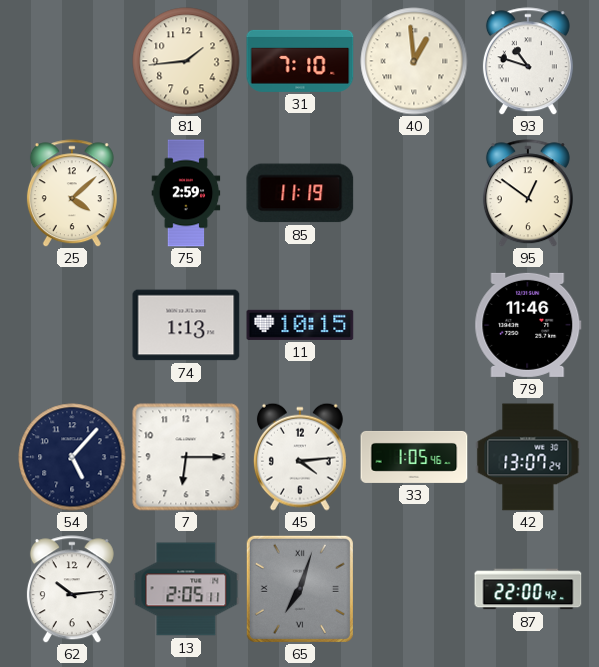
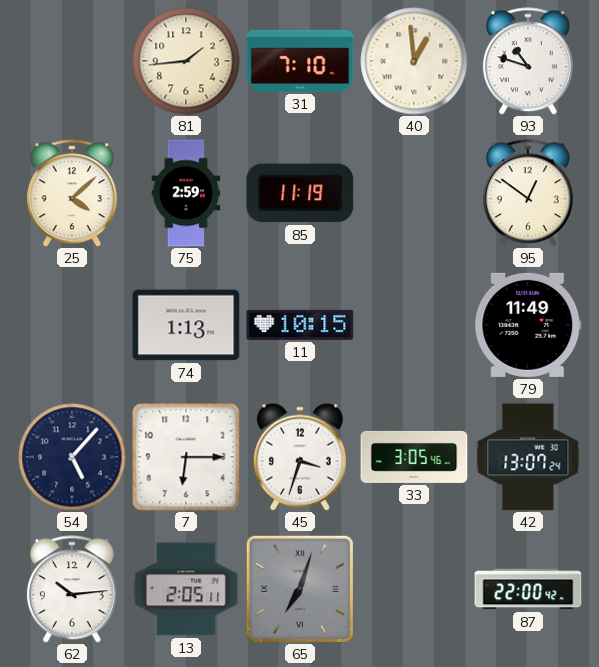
79: 11:46 -> 11:49 (528, 325)
45: 4:14 -> 3:33 (300, 457)
33: 1:05 -> 3:05 (414, 457)
